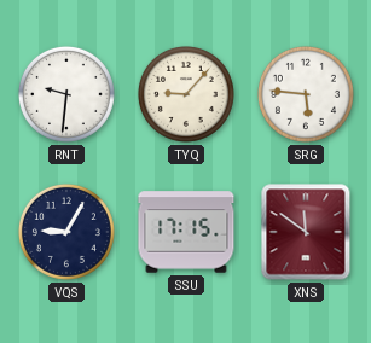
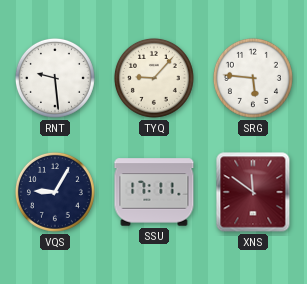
RNT: 9:31 -> 9:29 (55, 78)
SSU: 17:15 -> 17:11 (154, 192)
